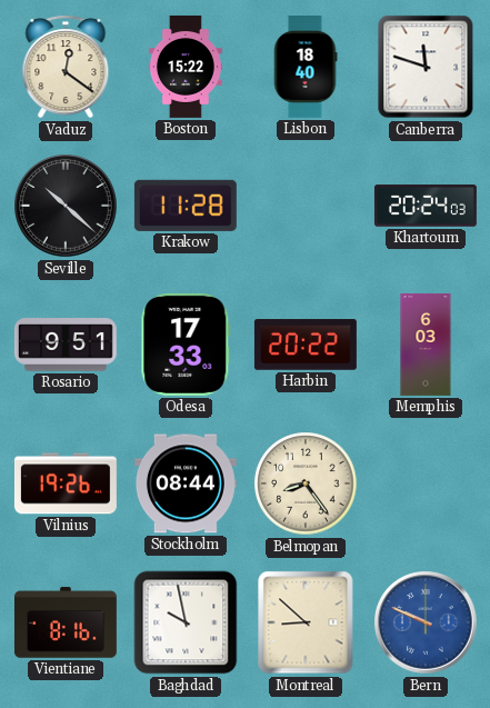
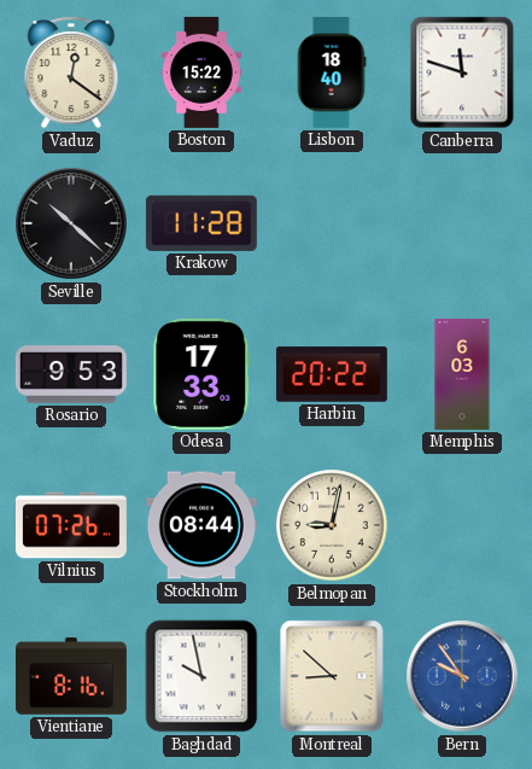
Khartoum: 20:24 -> none (426, 206)
Rosario: 9:51 -> 9:53 (71, 374)
Vilnius: 19:26 -> 07:26 (71, 525)
Belmopan: 8:24 -> 9:02 (332, 525)
Bern: 9:49 -> 9:54 (462, 676)
